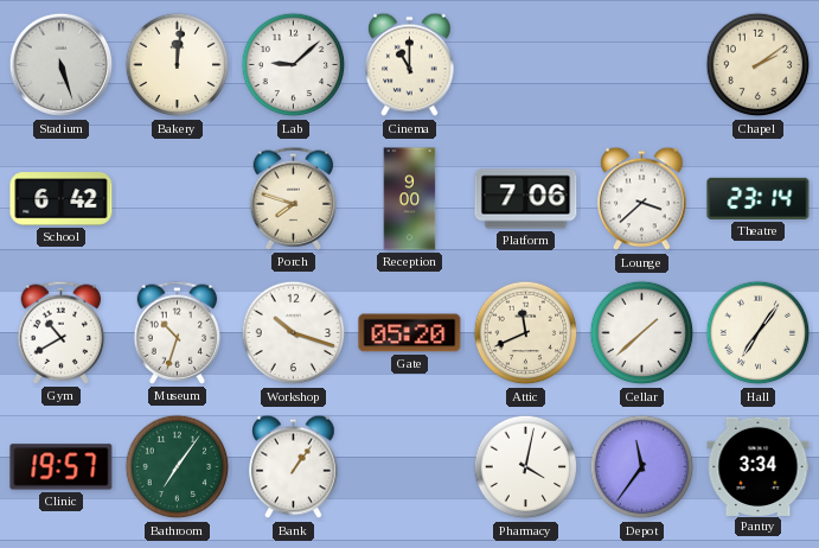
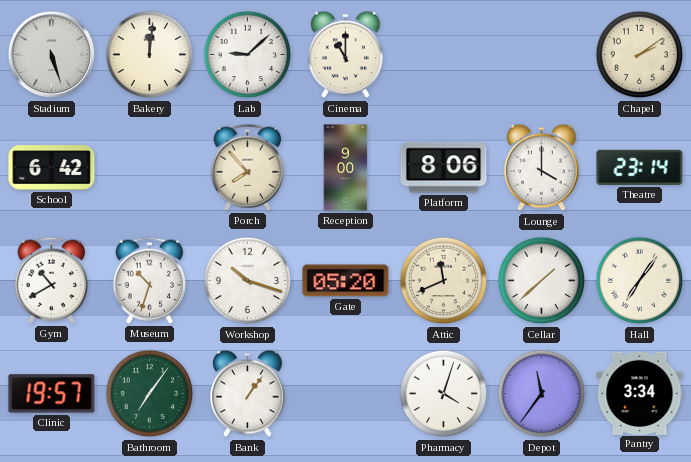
Porch: 7:48 -> 7:53 (248, 167)
Platform: 7:06 -> 8:06 (444, 168)
Lounge: 3:38 -> 4:00 (542, 168)
Pharmacy: 4:02 -> 4:03 (444, 394)
